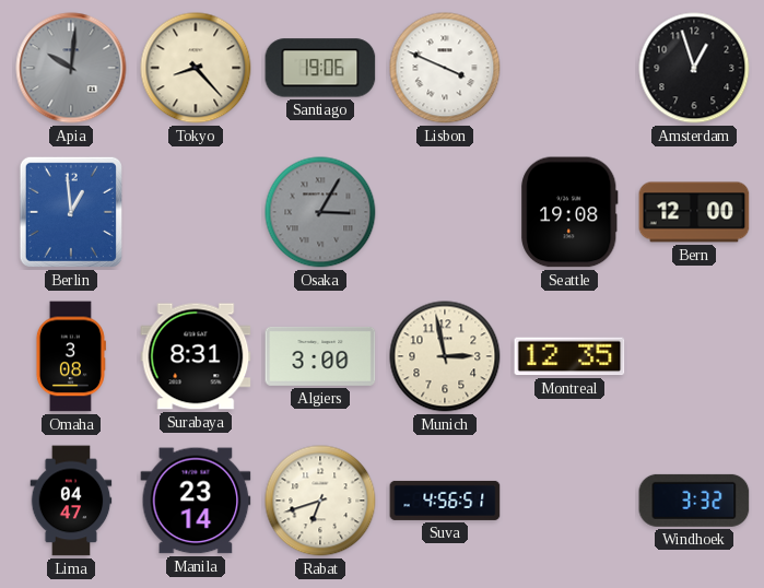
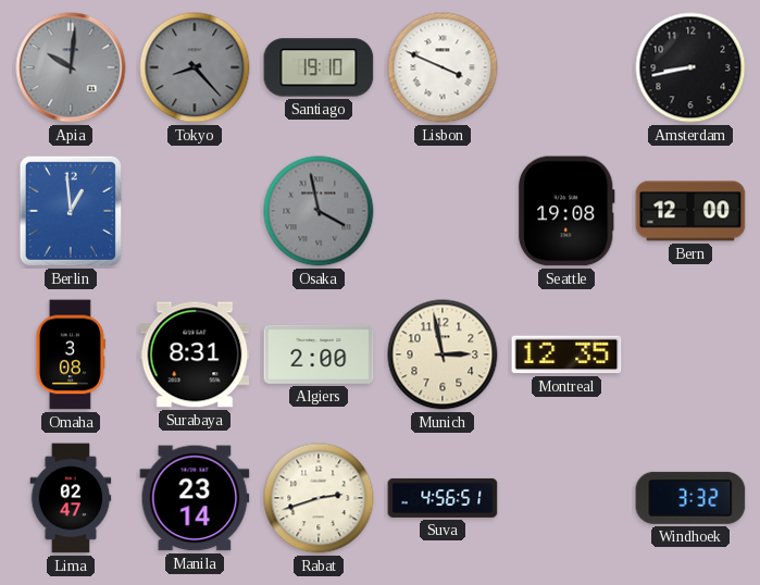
Tokyo dial: cream -> grey (195, 67)
Santiago: 19:06 -> 19:10 (319, 67)
Amsterdam: 12:57 -> 8:43 (690, 67)
Osaka: 3:05 -> 3:58 (319, 211)
Algiers: 3:00 -> 2:00 (319, 354)
Lima: 04:47 -> 02:47 (71, 498)
Rabat: 6:42 -> 2:42 (319, 498)
